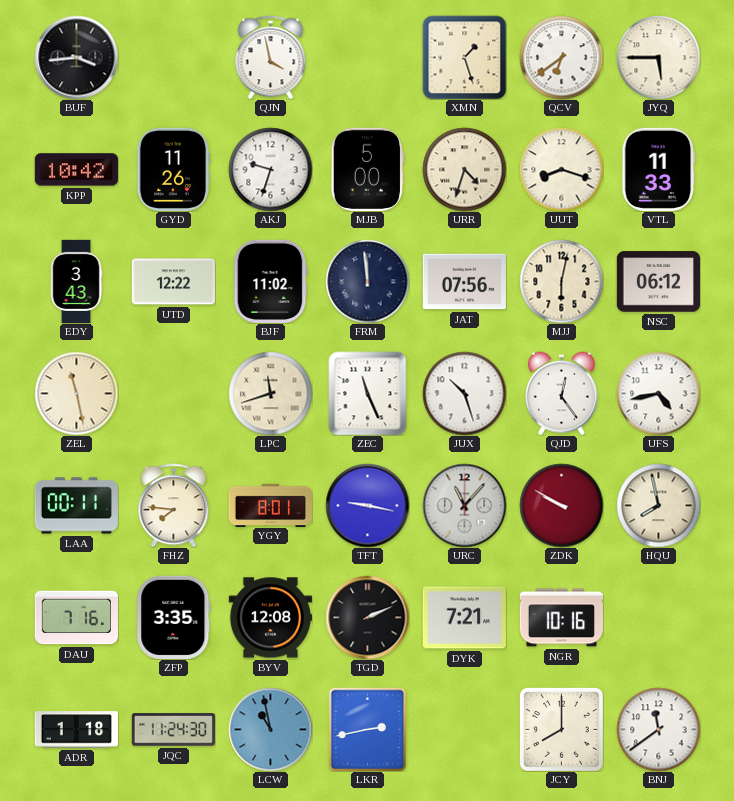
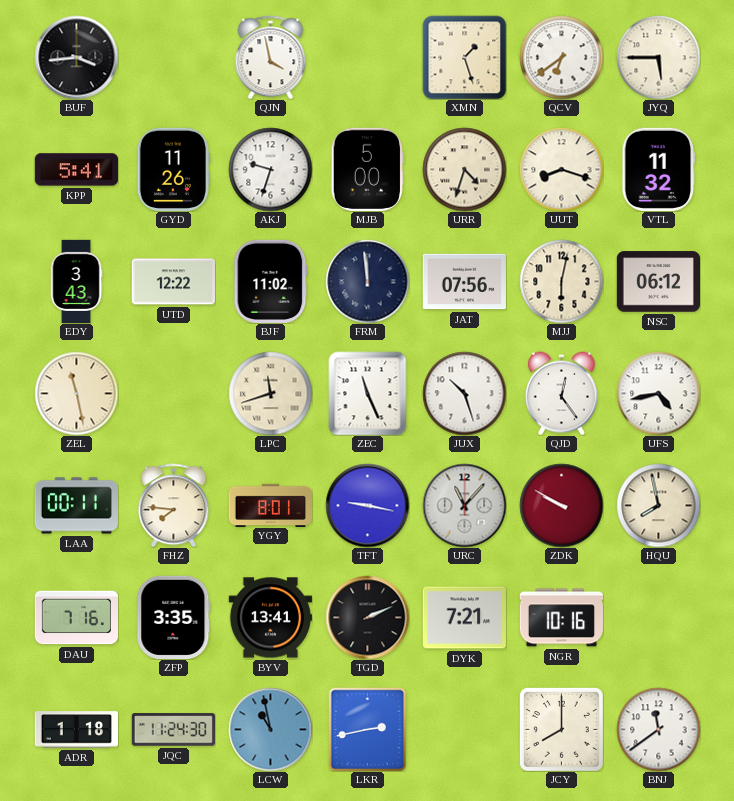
KPP: 10:42 -> 5:41 (76, 170)
VTL: 11:33 -> 11:32 (659, 169)
BYV: 12:08 -> 13:41 (270, 618)
